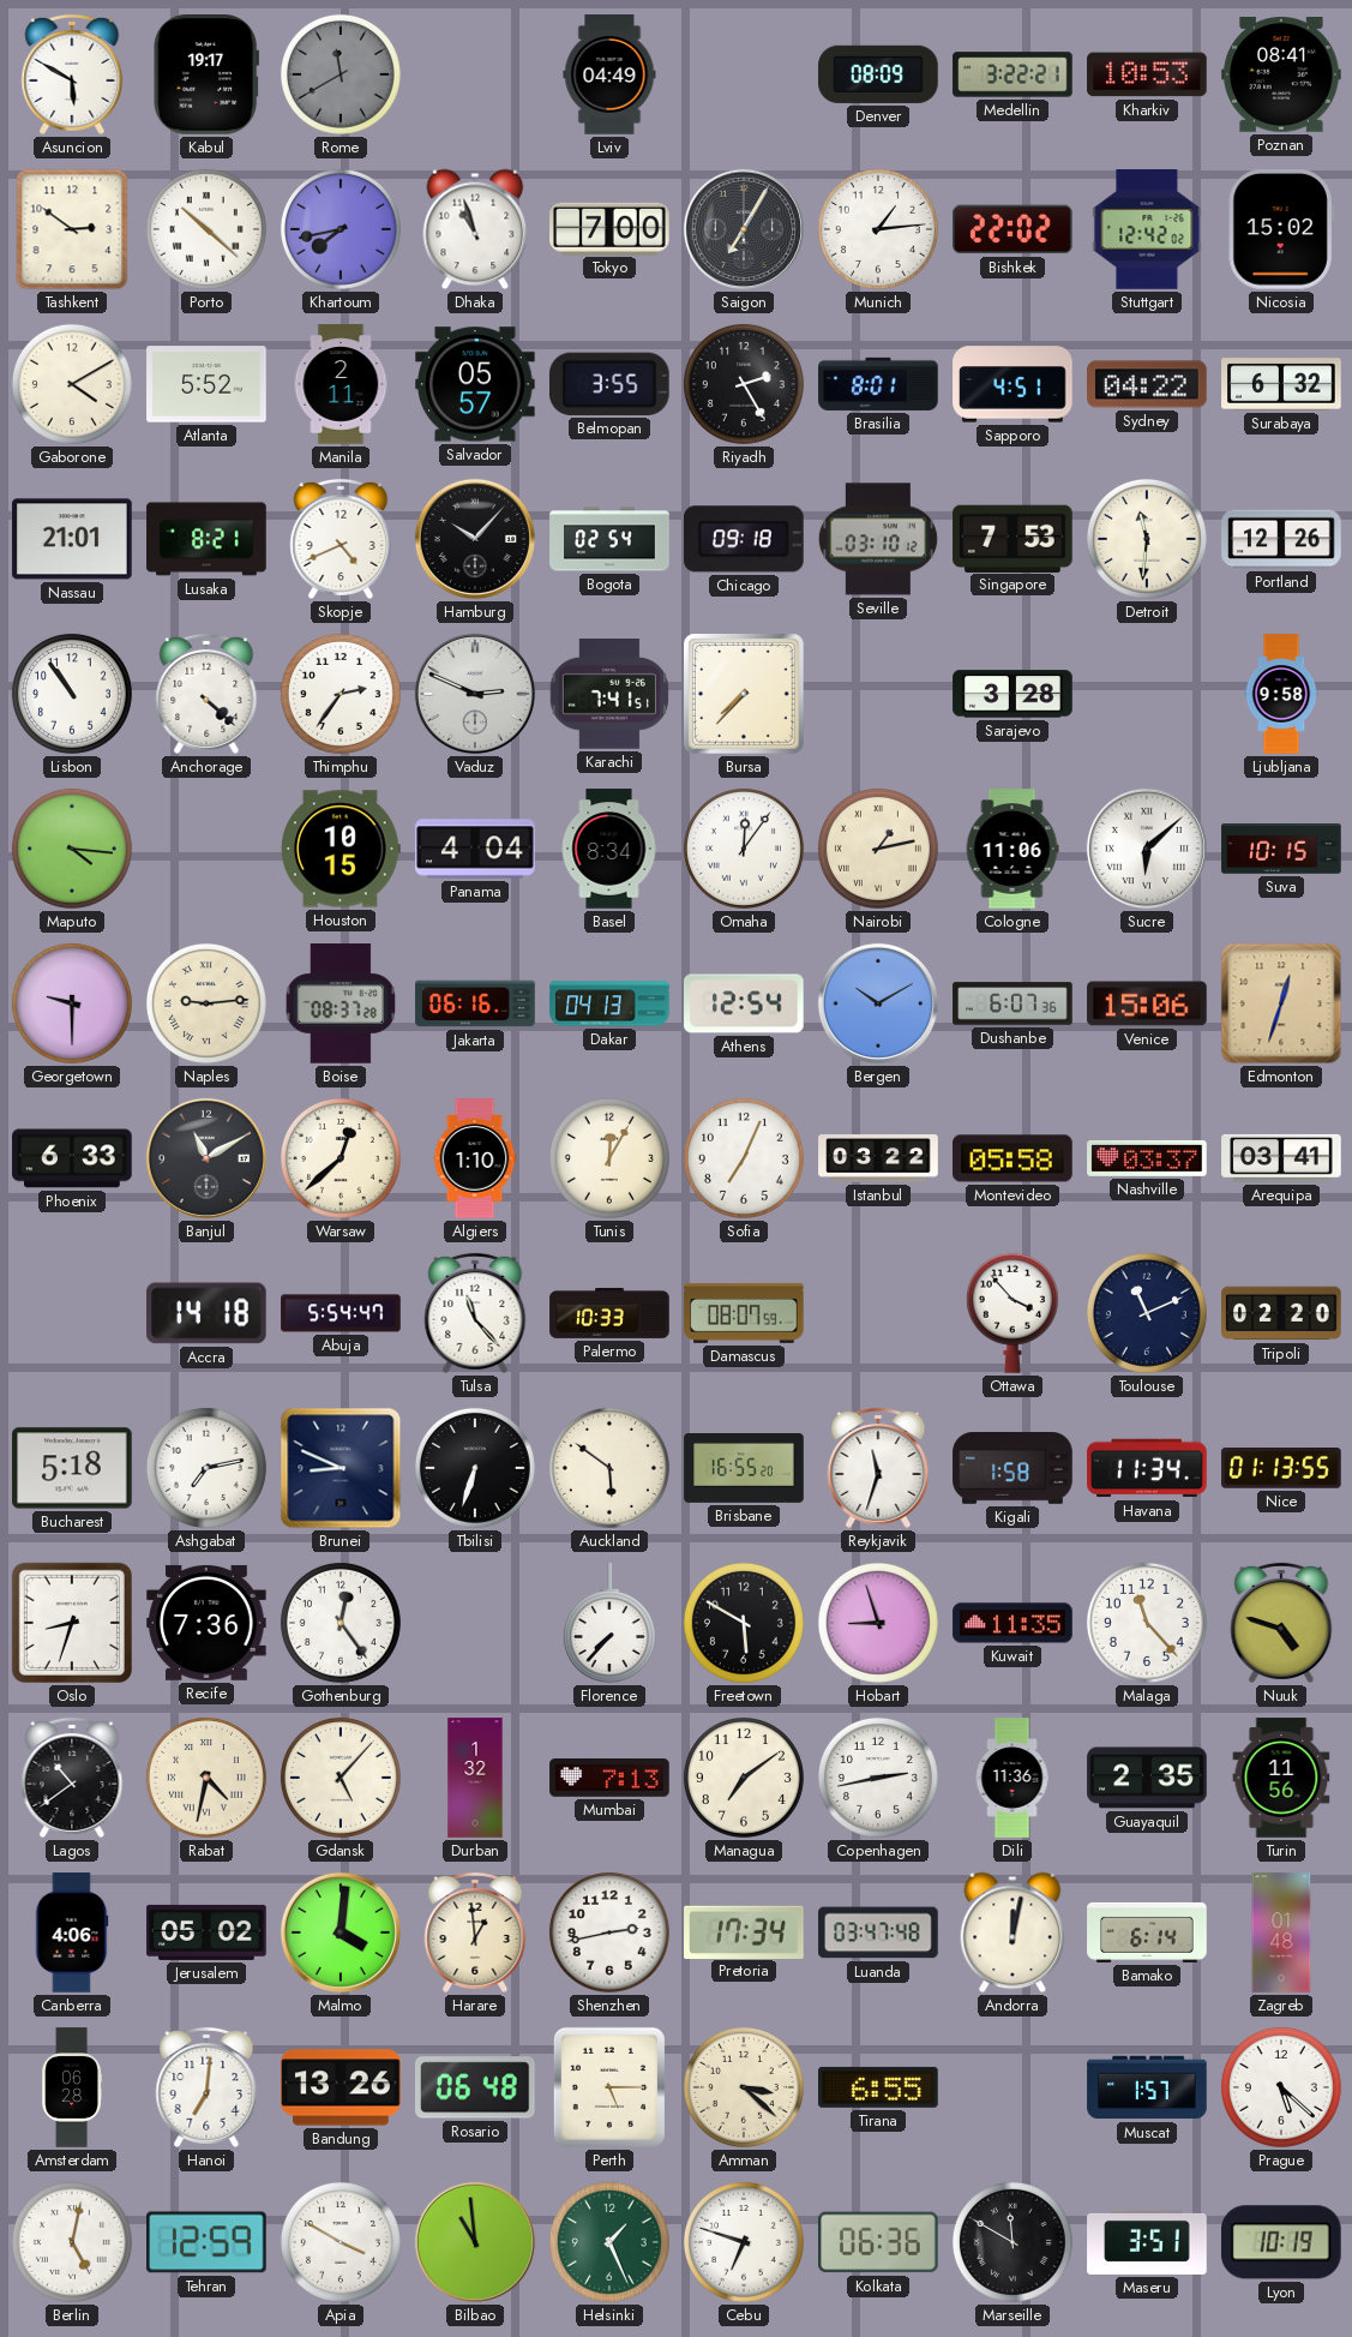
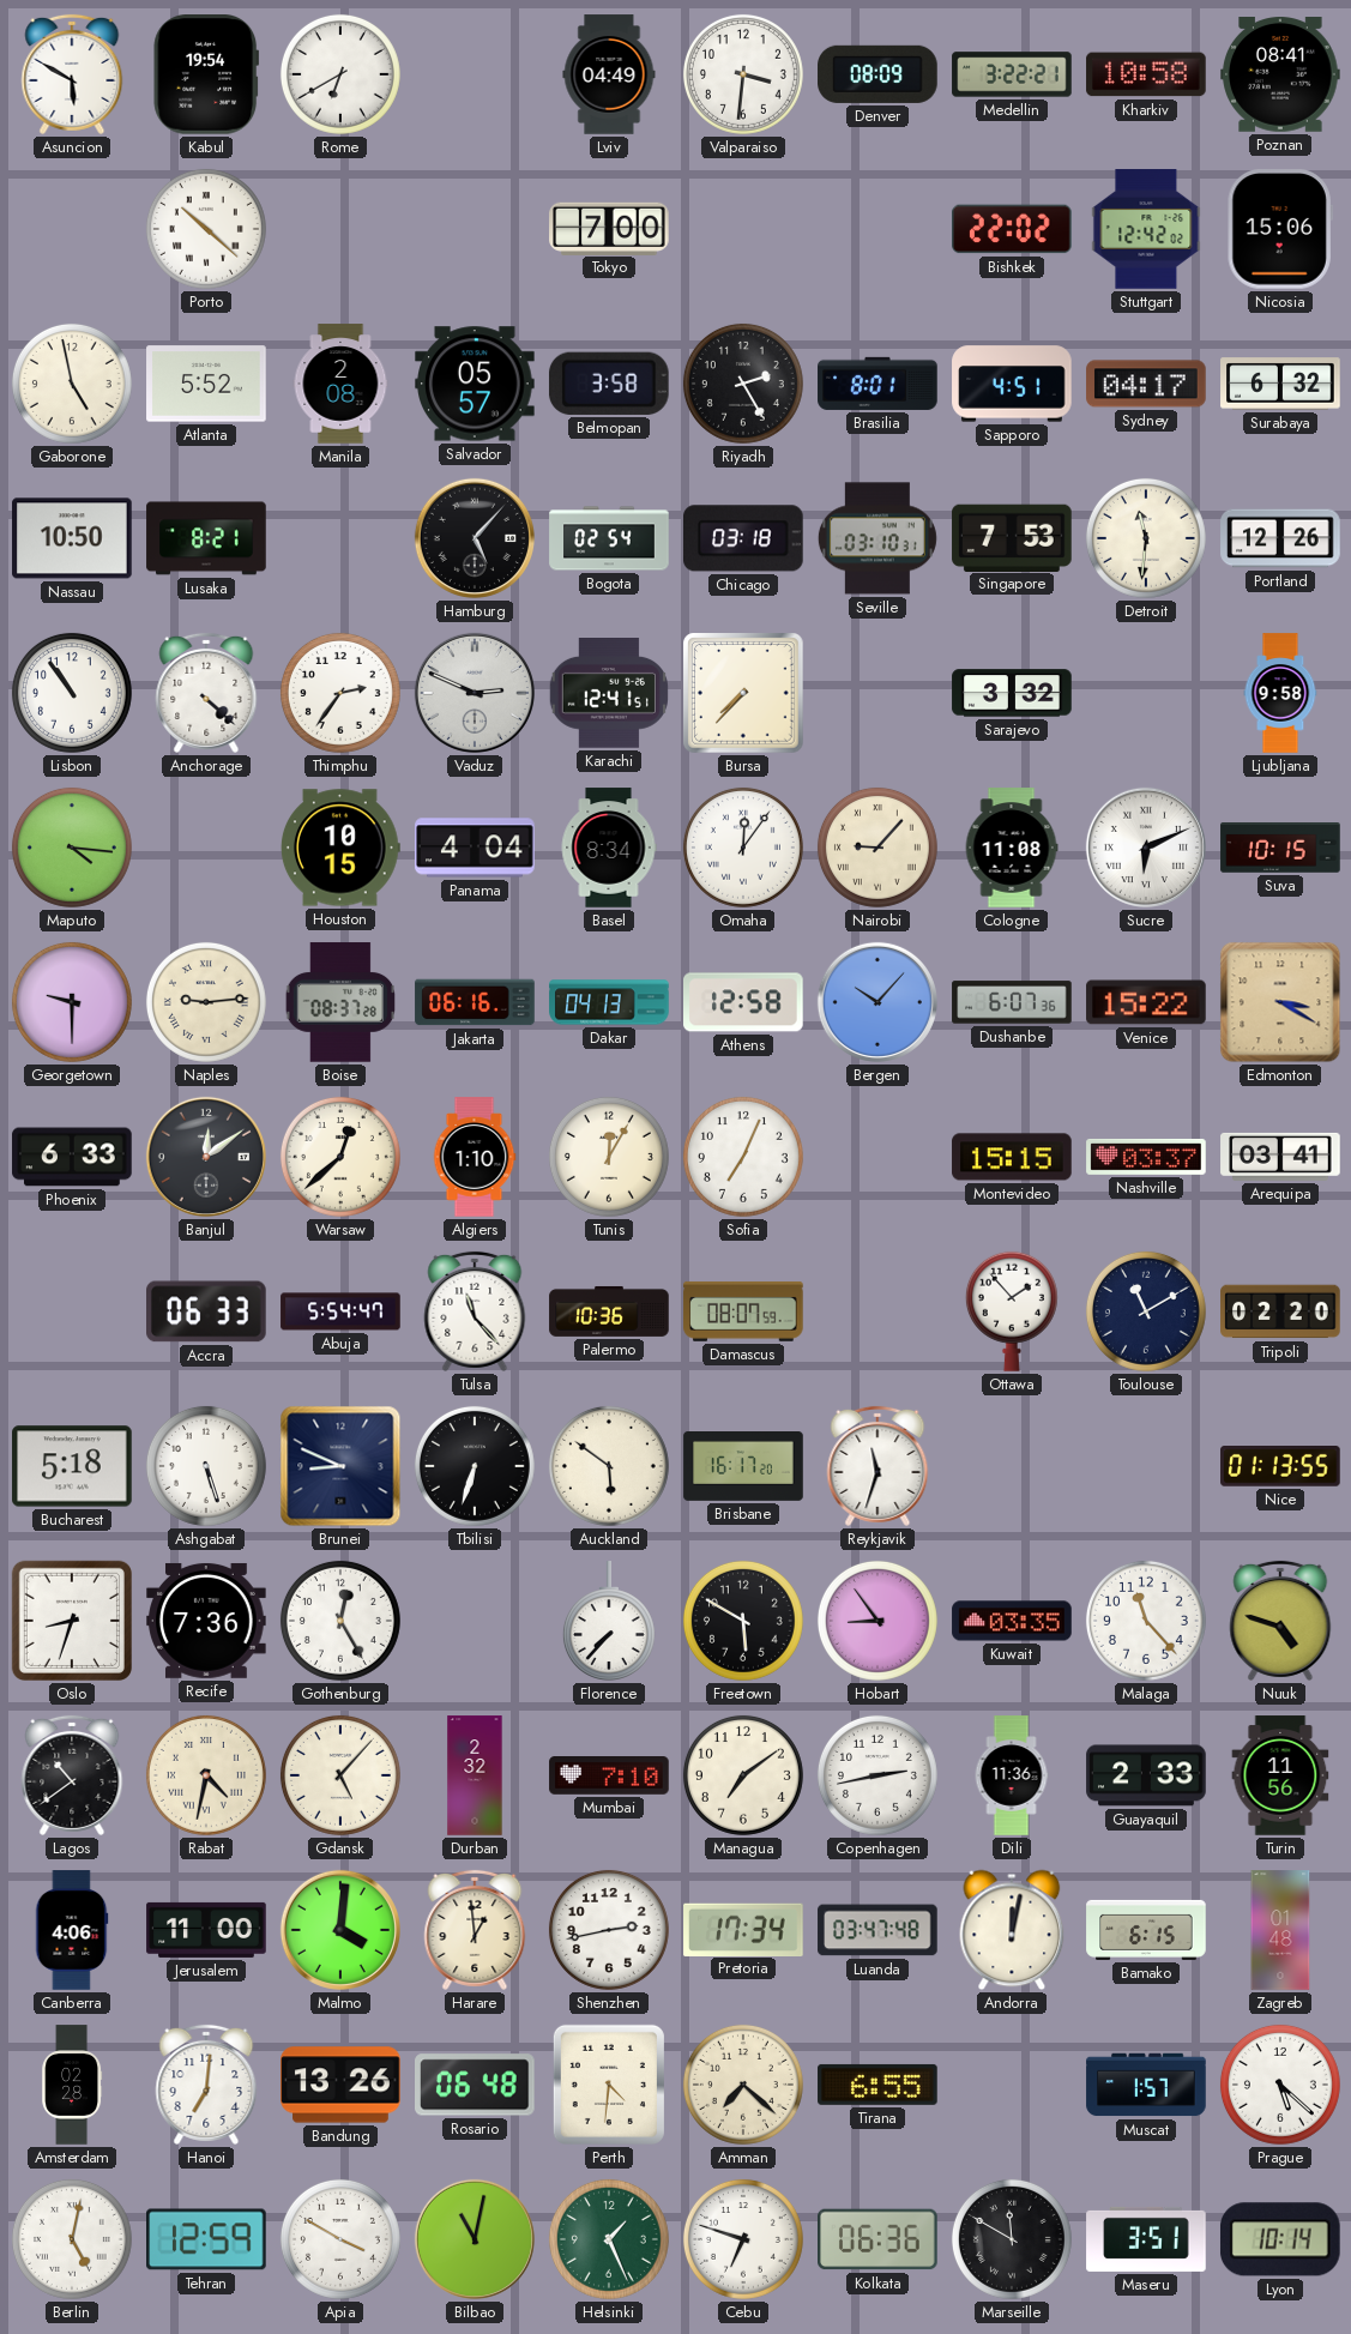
Kabul: 19:17 -> 19:54 (206, 76)
Rome: 11:40 -> 6:40 (340, 74)
Rome dial: grey -> white (340, 74)
Valparaiso: none -> 3:31 (743, 74)
Kharkiv: 10:53 -> 10:58 (1146, 74)
Tashkent: 2:51 -> none (72, 229)
Khartoum: 7:43 -> none (341, 229)
Dhaka: 10:57 -> none (475, 229)
Saigon: 7:05 -> none (744, 229)
Munich: 1:14 -> none (878, 229)
Nicosia: 15:02 -> 15:06 (1280, 229)
Gaborone: 4:10 -> 4:58 (72, 384)
Manila: 2:11 -> 2:08 (340, 384)
Belmopan: 3:55 -> 3:58 (609, 384)
Sydney: 04:22 -> 04:17 (1146, 384)
Nassau: 21:01 -> 10:50 (72, 538)
Skopje: 4:41 -> none (341, 539)
Hamburg: 10:07 -> 5:07 (475, 538)
Chicago: 09:18 -> 03:18 (744, 538)
Seville: 03:10:12 -> 03:10:31 (877, 538)
Karachi: 7:41 -> 12:41 (609, 694)
Sarajevo: 3:28 -> 3:32 (1012, 693)
Nairobi: 1:13 -> 9:07 (877, 848)
Cologne: 11:06 -> 11:08 (1012, 848)
Sucre: 6:08 -> 6:11 (1146, 848)
Athens: 12:54 -> 12:58 (744, 1002)
Bergen: 10:10 -> 10:07 (877, 1002)
Venice: 15:06 -> 15:22 (1146, 1002)
Edmonton: 12:33 -> 3:20 (1280, 1002)
Banjul: 11:10 -> 12:09 (206, 1157)
Istanbul: 03:22 -> none (878, 1158)
Montevideo: 05:58 -> 15:15 (1012, 1157)
Accra: 14:18 -> 06:33 (207, 1311)
Palermo: 10:33 -> 10:36 (609, 1311)
Ottawa: 3:53 -> 1:53 (1012, 1311)
Toulouse: 11:11 -> 11:10 (1146, 1311)
Ashgabat: 7:13 -> 5:27 (206, 1466)
Brisbane: 16:55 -> 16:17 (743, 1467)
Kigali: 1:58 -> none (1013, 1468)
Havana: 11:34 -> none (1147, 1468)
Gothenburg: 12:24 -> 12:25 (340, 1621)
Hobart: 8:57 -> 8:54 (877, 1621)
Kuwait: 11:35 -> 03:35 (1012, 1621)
Durban: 1:32 -> 2:32 (475, 1775)
Mumbai: 7:13 -> 7:10 (609, 1777)
Guayaquil: 2:35 -> 2:33 (1146, 1775)
Jerusalem: 05:02 -> 11:00 (206, 1930)
Bamako: 6:14 -> 6:15 (1146, 1930)
Amsterdam: 06:28 -> 02:28 (72, 2085)
Perth: 5:15 -> 4:31 (609, 2085)
Amman: 3:22 -> 7:22 (743, 2085)
Bilbao: 10:59 -> 11:02 (475, 2239)
Lyon: 10:19 -> 10:14 (1280, 2239)
